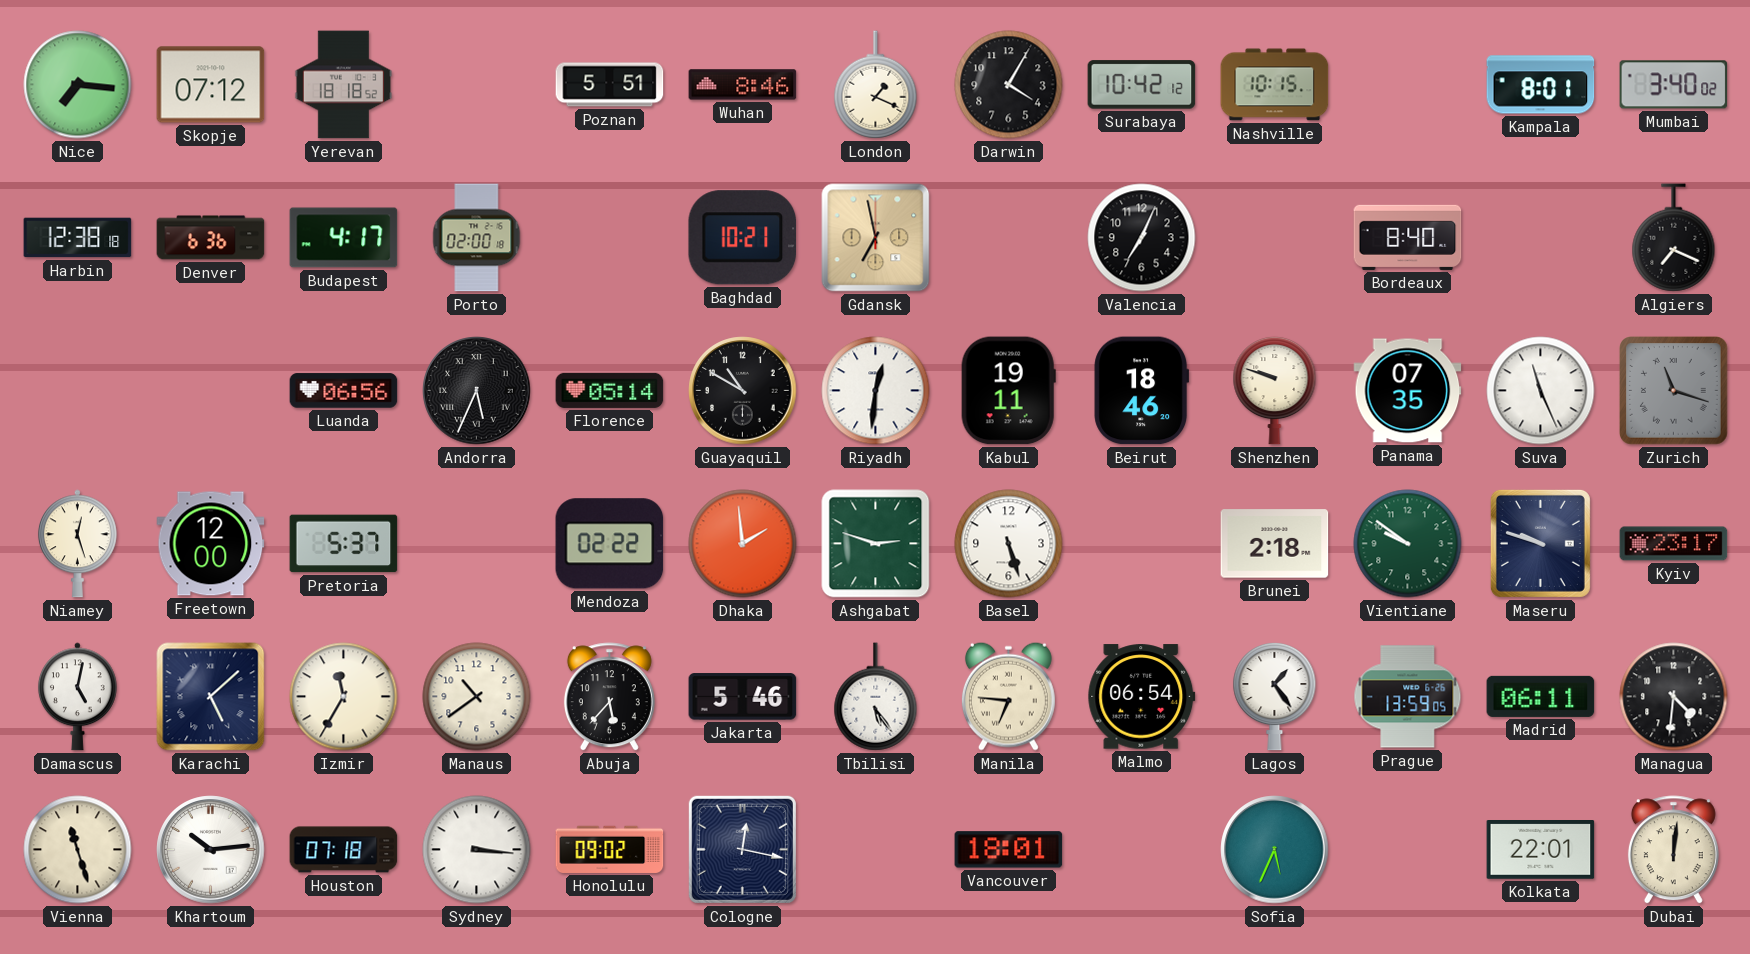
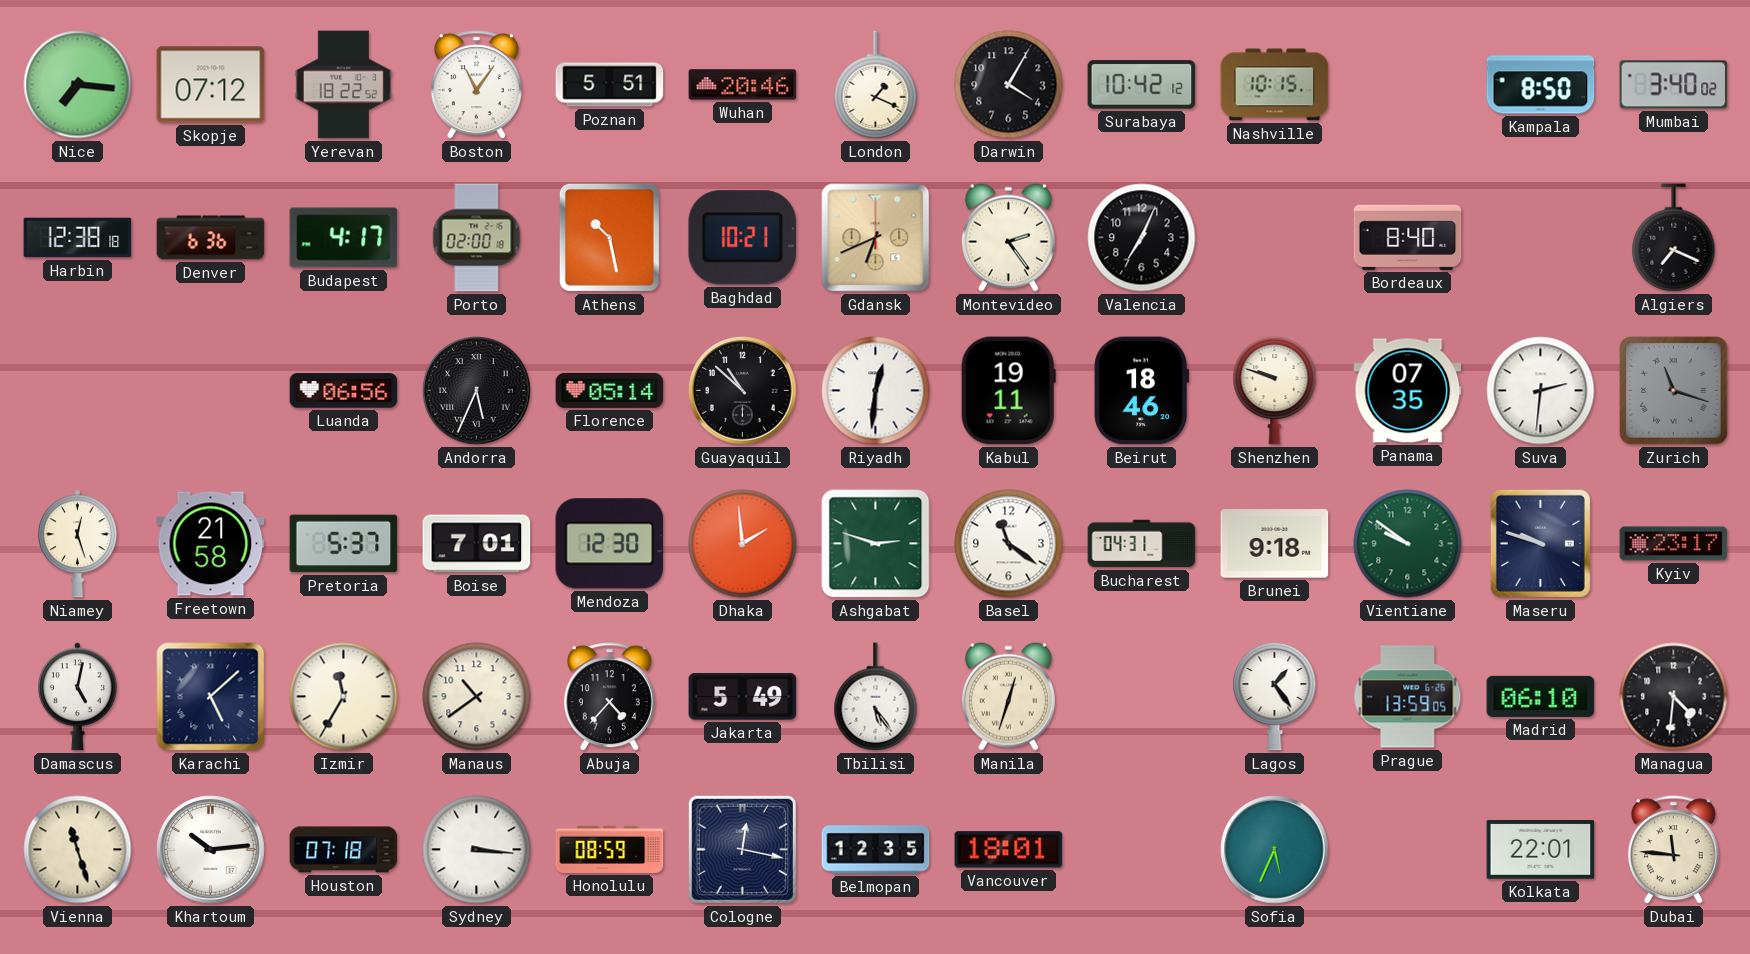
Yerevan: 18:18 -> 18:22 (344, 85)
Boston: none -> 11:06 (476, 85)
Wuhan: 8:46 -> 20:46 (743, 85)
Kampala: 8:01 -> 8:50 (1541, 85)
Athens: none -> 10:28 (609, 237)
Gdansk: 6:58 -> 6:41 (876, 238)
Montevideo: none -> 2:24 (1008, 237)
Guayaquil: 10:50 -> 10:52 (743, 391)
Suva: 11:26 -> 2:31 (1541, 391)
Freetown: 12:00 -> 21:58 (211, 544)
Boise: none -> 7:01 (477, 544)
Mendoza: 02:22 -> 12:30 (610, 544)
Basel: 5:27 -> 11:21 (1009, 544)
Bucharest: none -> 04:31 (1142, 544)
Brunei: 2:18 -> 9:18 (1275, 544)
Abuja: 5:37 -> 4:37 (609, 697)
Jakarta: 5:46 -> 5:49 (743, 697)
Manila: 6:46 -> 12:33 (1008, 696)
Malmo: 06:54 -> none (1142, 697)
Madrid: 06:11 -> 06:10 (1541, 696)
Honolulu: 09:02 -> 08:59 (610, 849)
Belmopan: none -> 12:35 (876, 850)
Dubai: 12:01 -> 11:46 (1673, 850)
